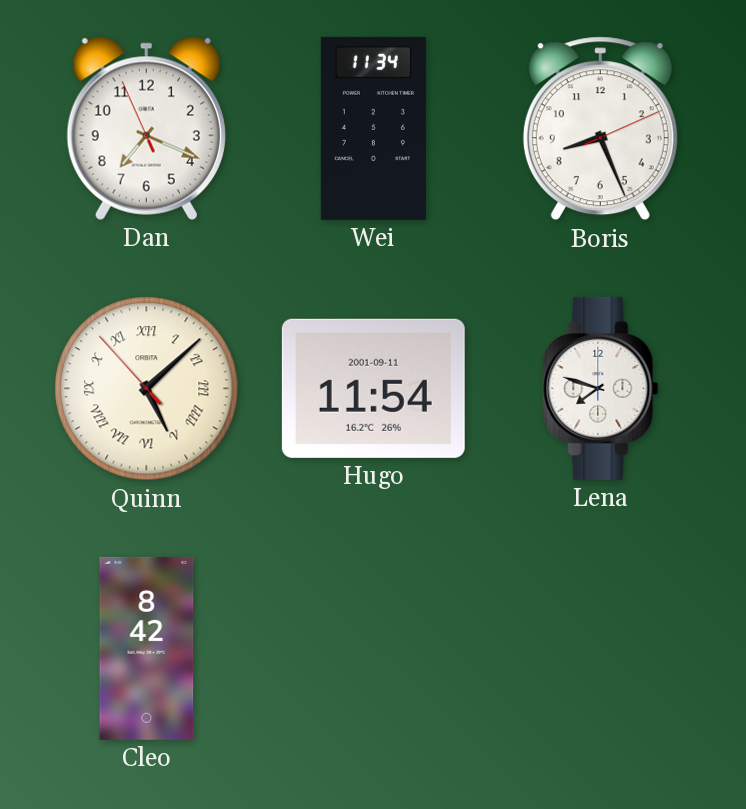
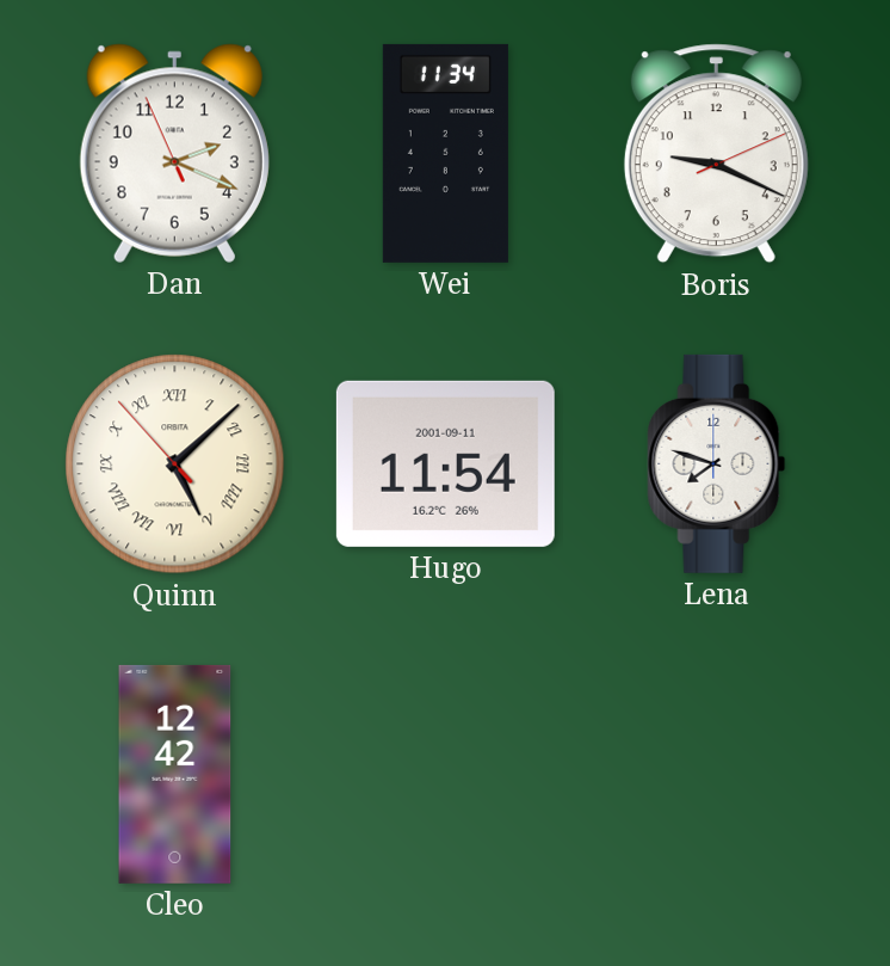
Dan: 7:18 -> 2:18 (174, 153)
Boris: 8:26 -> 9:19 (716, 154)
Cleo: 8:42 -> 12:42 (175, 774)
